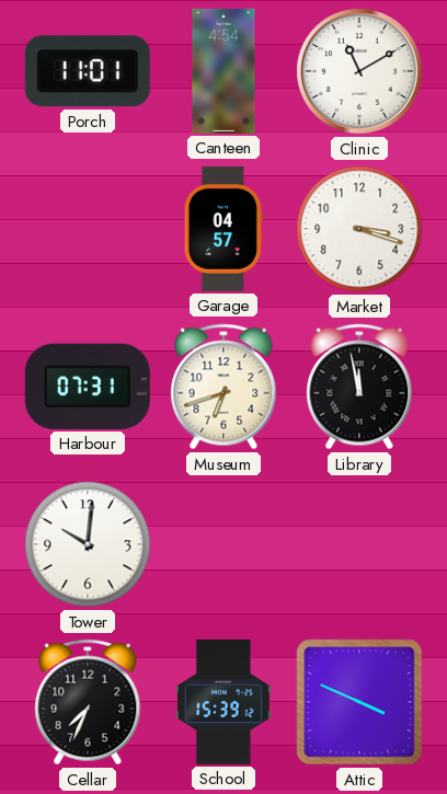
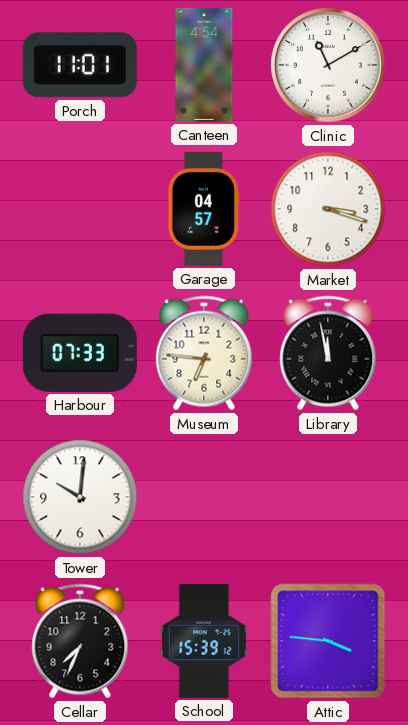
Harbour: 07:31 -> 07:33 (80, 353)
Museum: 6:42 -> 6:46 (204, 353)
Attic: 3:49 -> 3:46 (328, 641)
